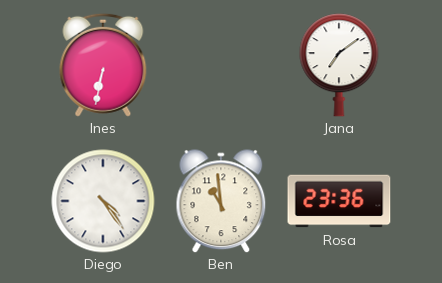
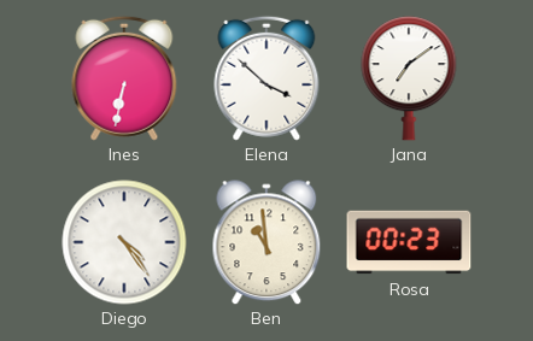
Elena: none -> 3:52 (266, 78)
Rosa: 23:36 -> 00:23 (409, 242)
